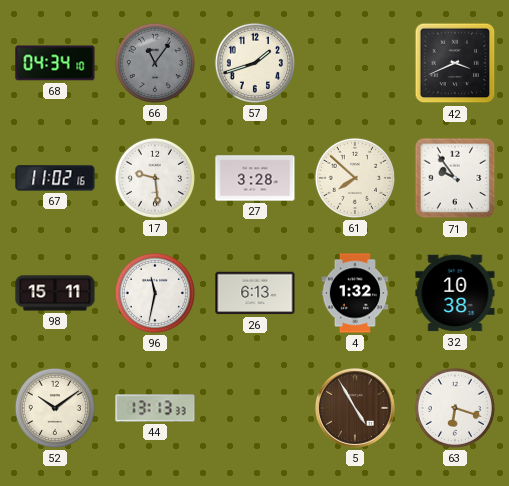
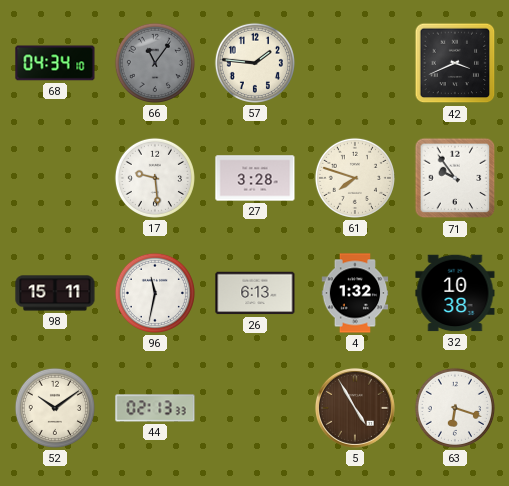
57: 1:42 -> 1:46 (255, 63)
67: 11:02 -> none (55, 178)
61: 7:52 -> 7:48 (355, 178)
44: 13:13 -> 02:13 (155, 408)
